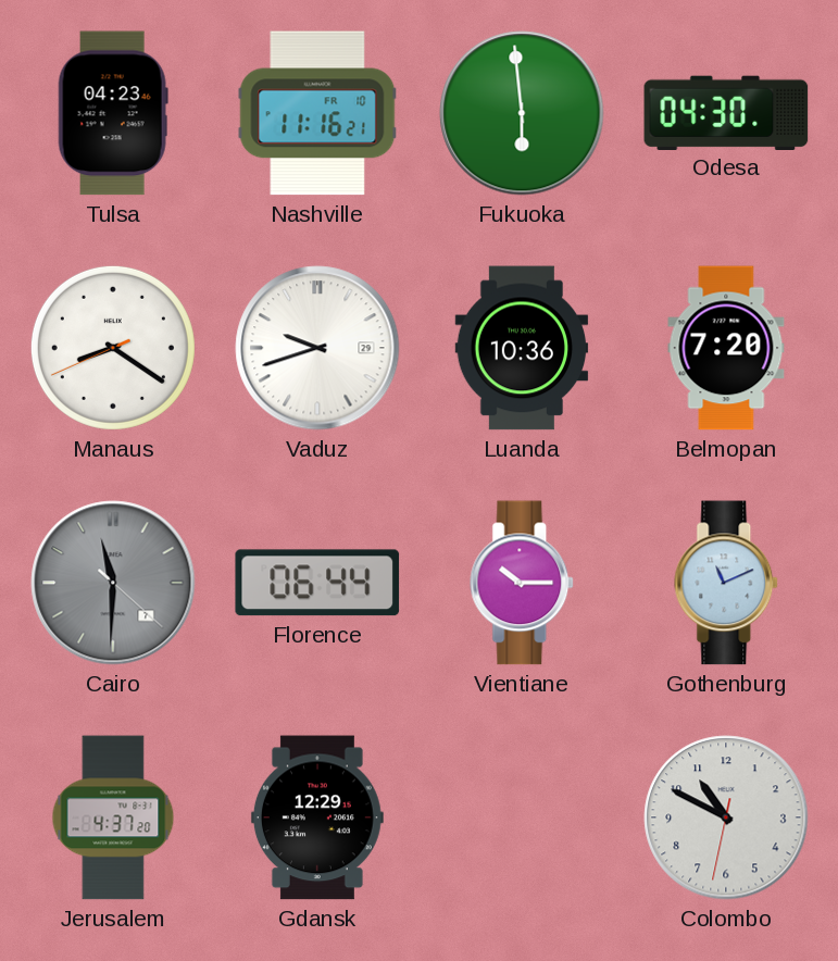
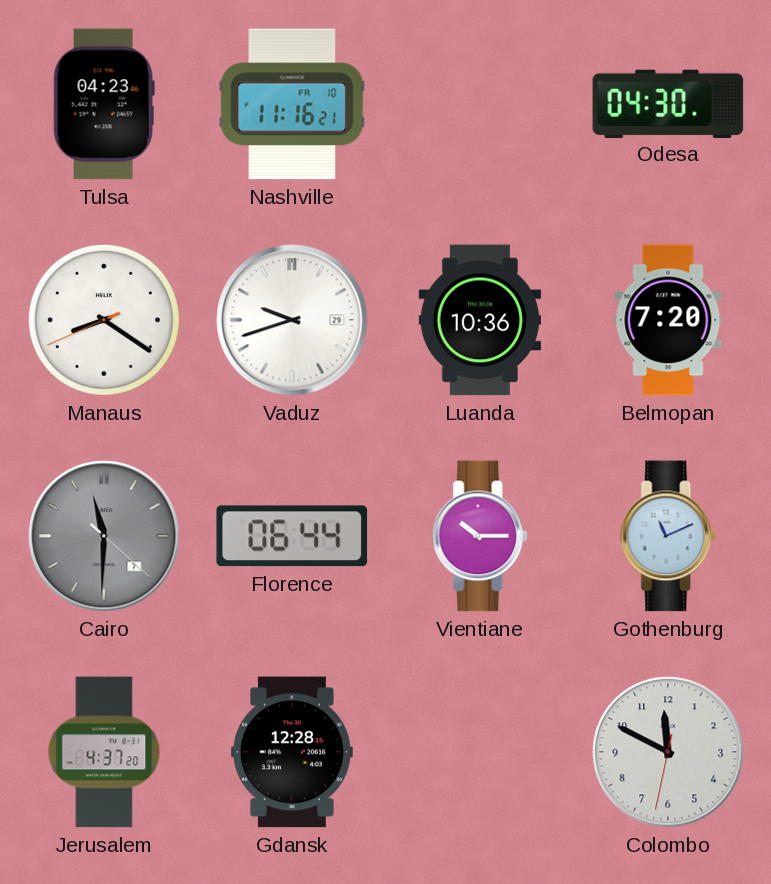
Fukuoka: 5:59 -> none (522, 113)
Gdansk: 12:29 -> 12:28 (292, 752)
Colombo: 10:49 -> 11:49 (668, 752)
